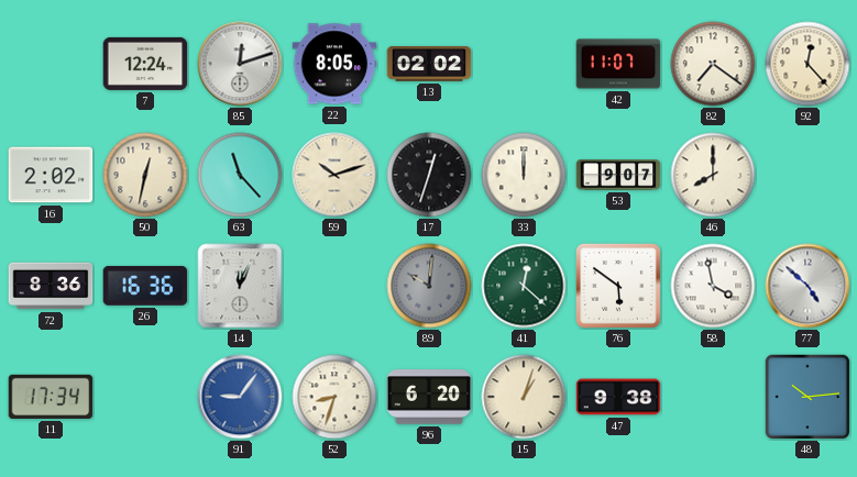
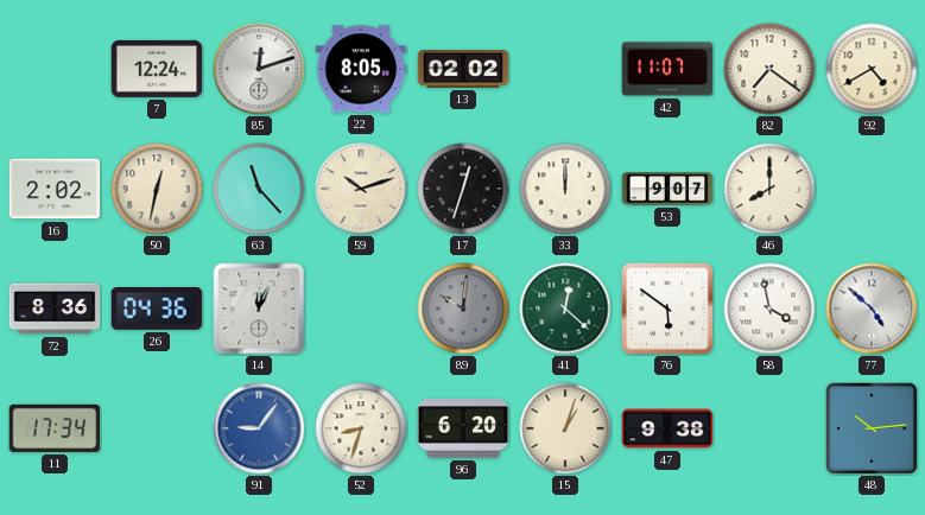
92: 12:23 -> 4:40 (872, 69)
26: 16:36 -> 04:36 (157, 309)
